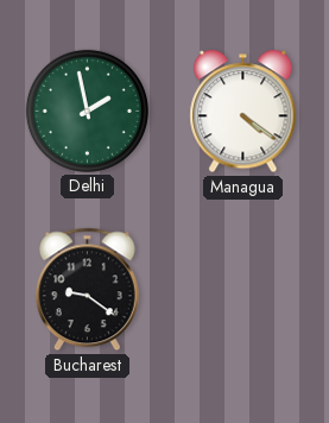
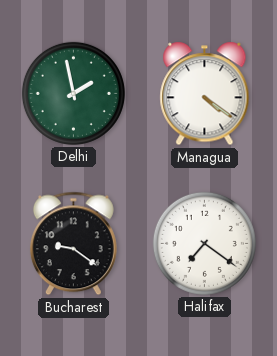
Halifax: none -> 7:21 (204, 243)
